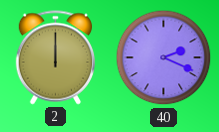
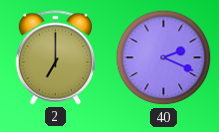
2: 12:00 -> 7:00 (55, 58)
